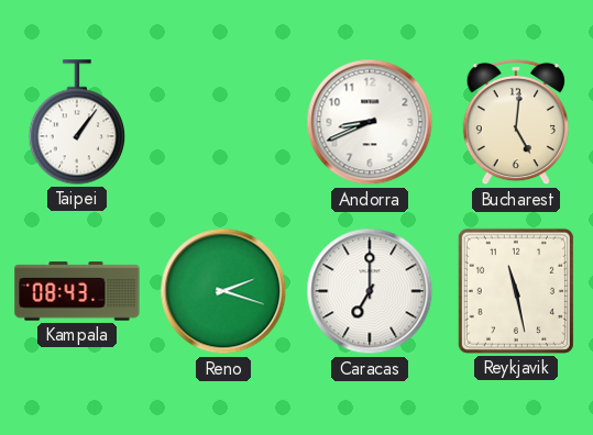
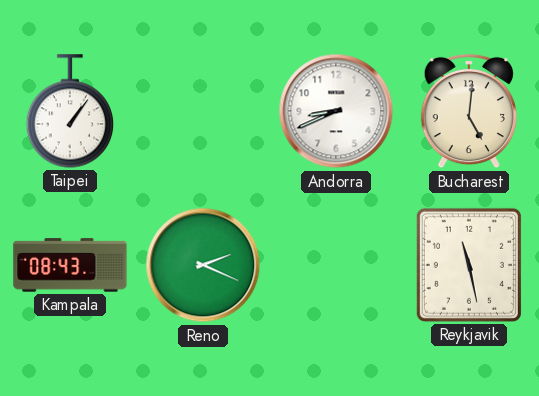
Reno: 2:18 -> 2:19 (203, 265)
Caracas: 7:00 -> none (370, 291)
